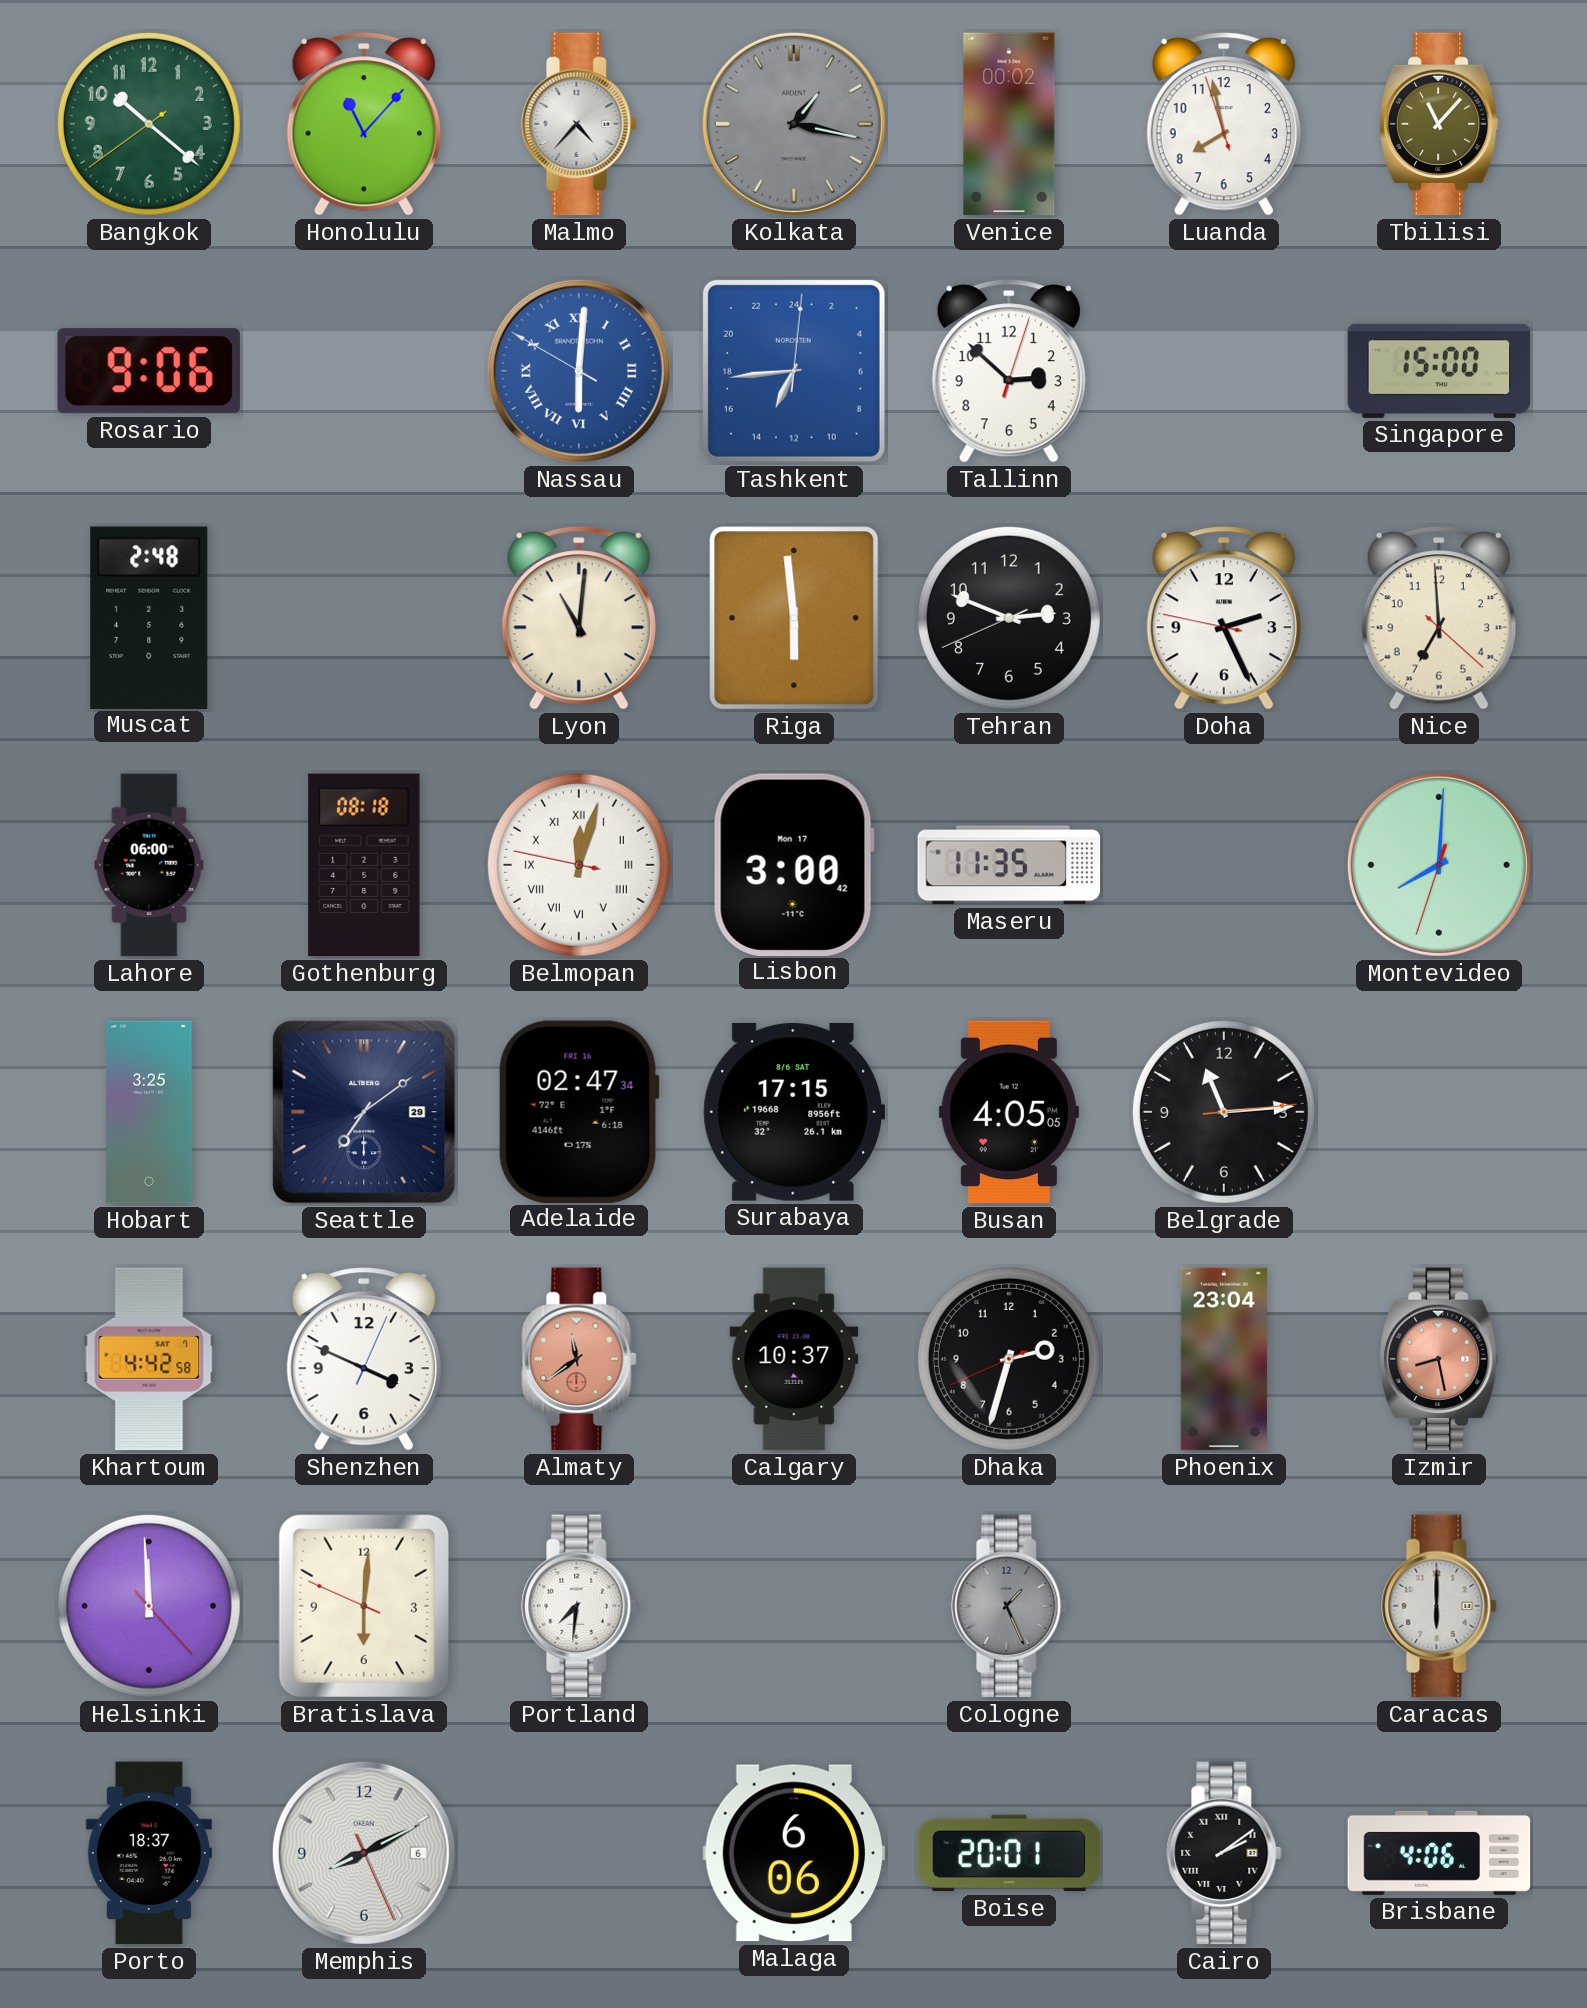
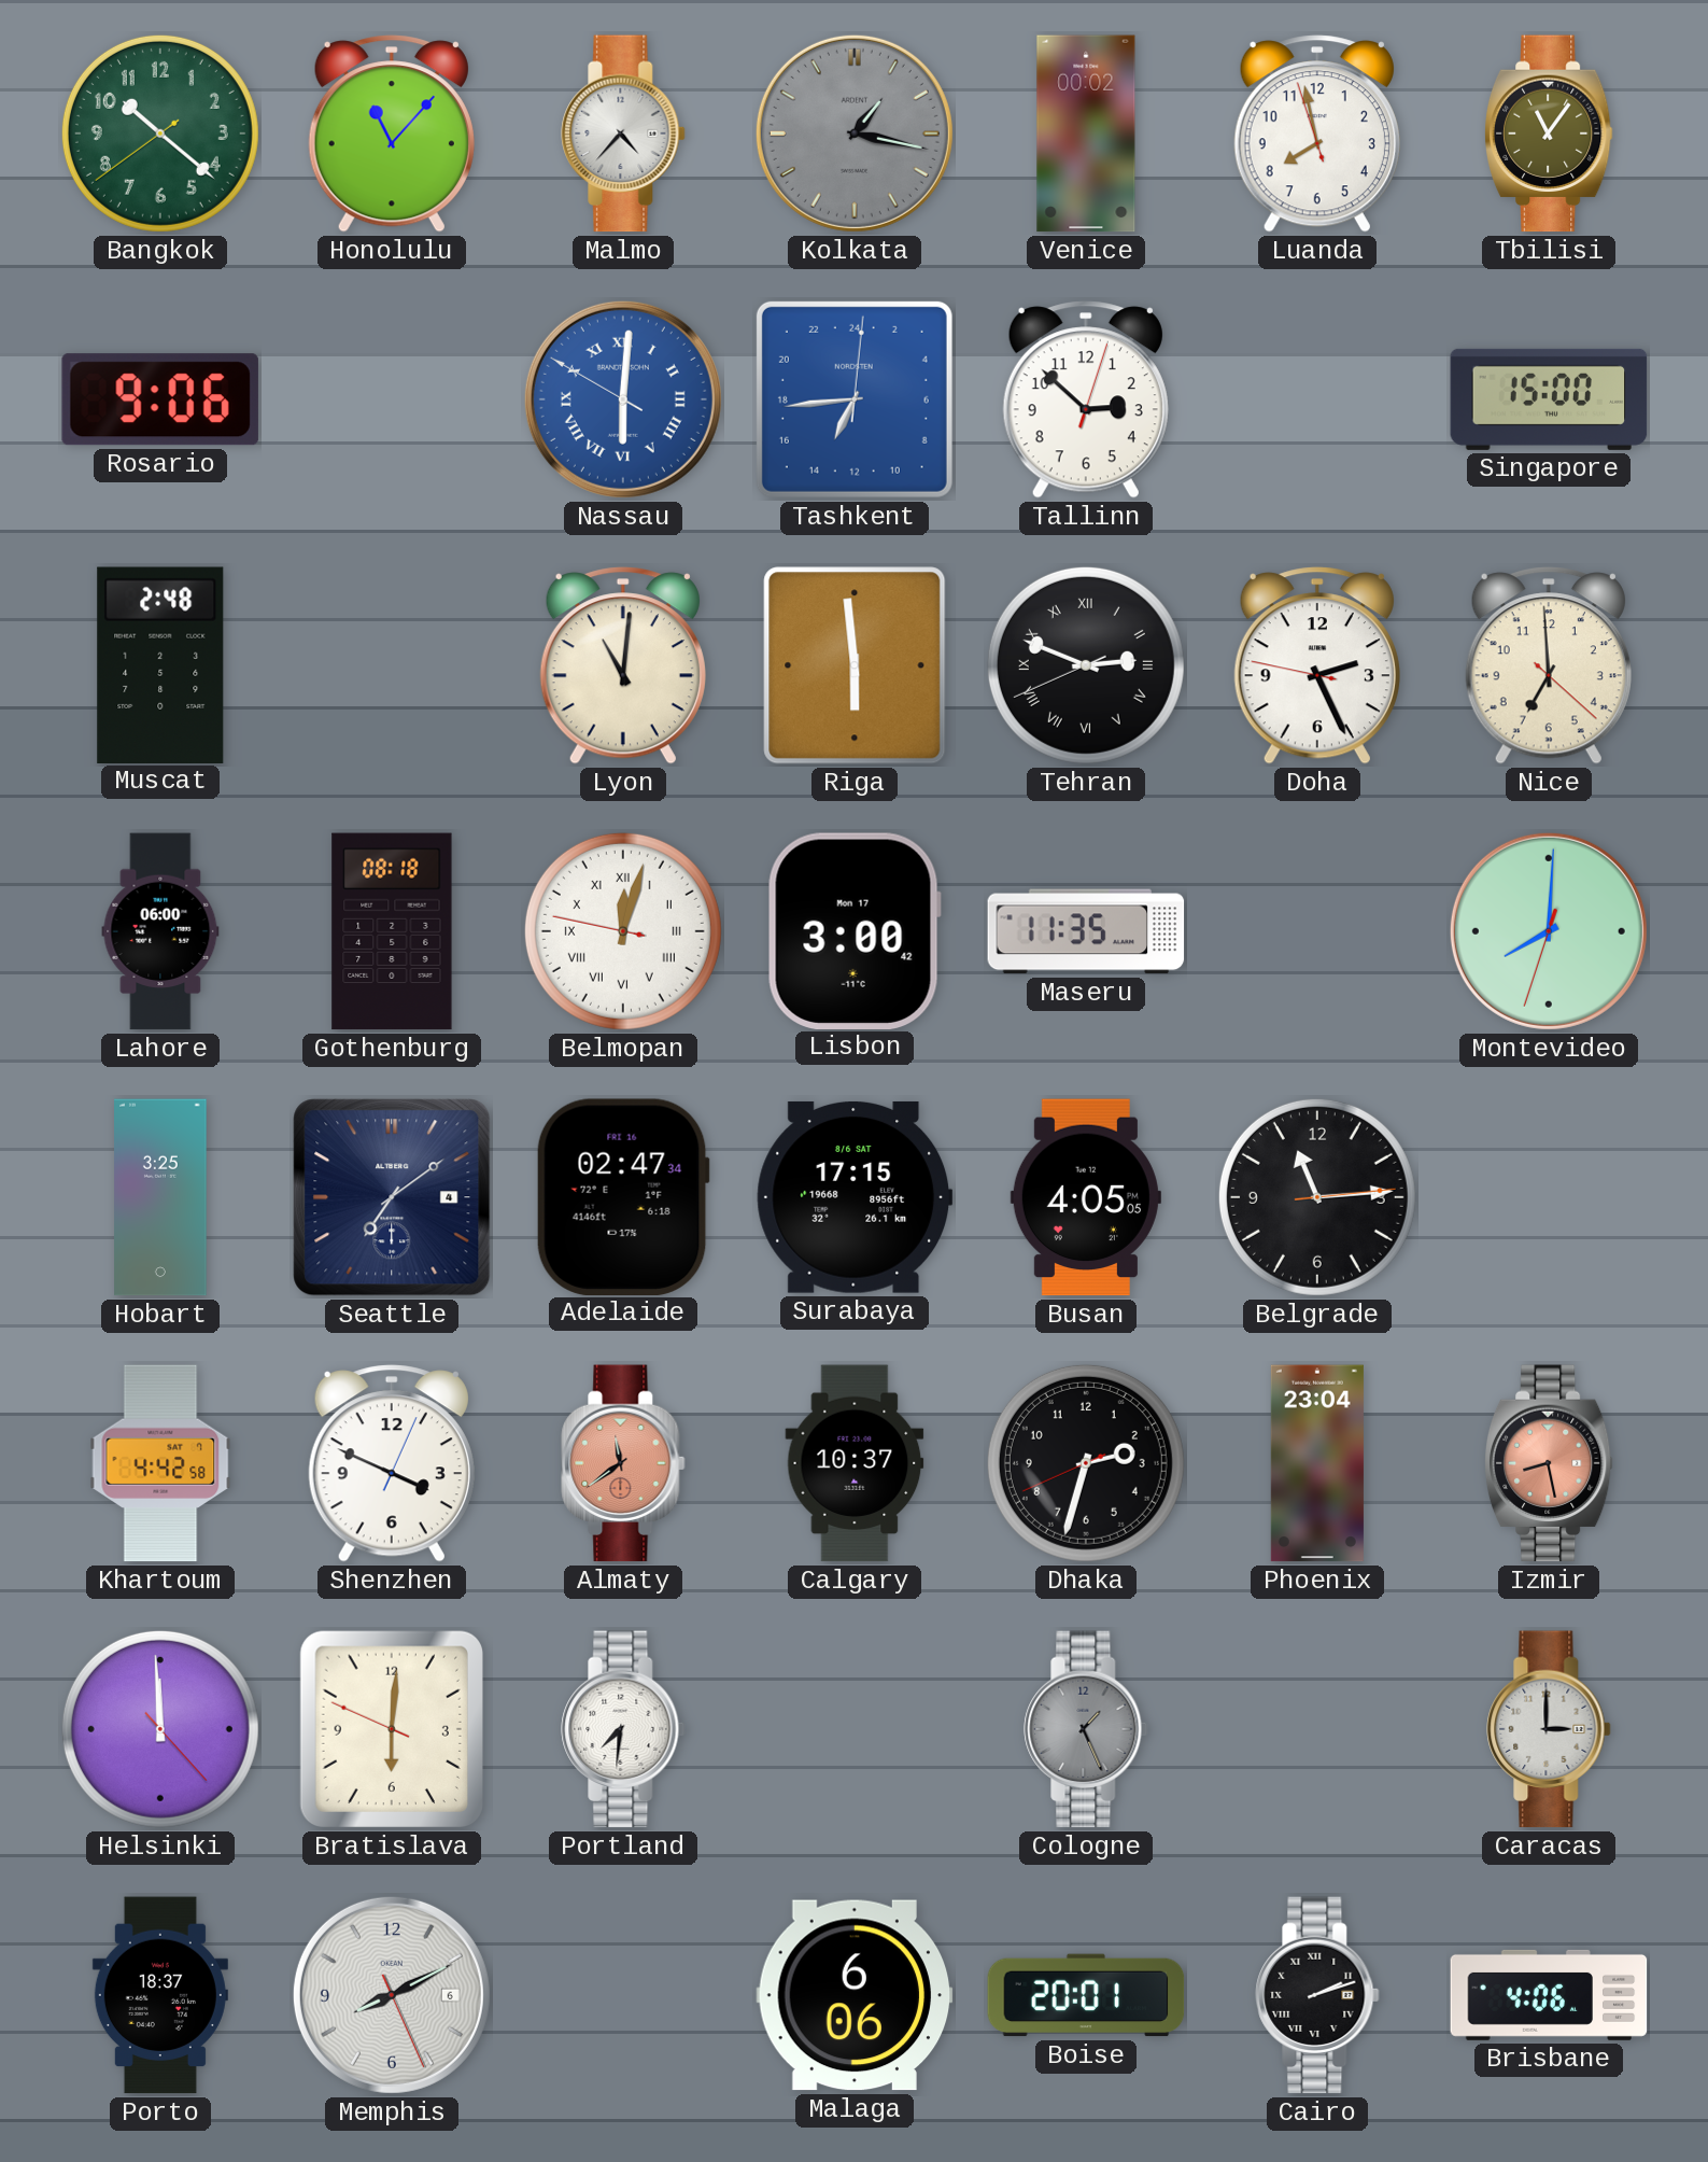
Tbilisi: 11:07 -> 11:06 (1549, 134)
Tehran numerals: Arabic -> Roman (1086, 665)
Seattle date: 29 -> 4 (392, 1197)
Caracas: 6:00 -> 3:00 (1549, 1729)
Cairo: 2:09 -> 2:12 (1317, 1995)
